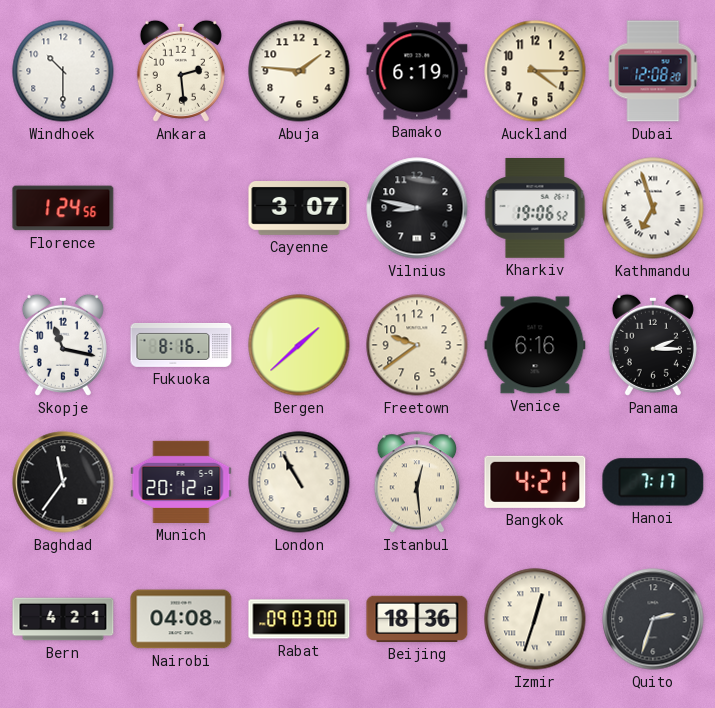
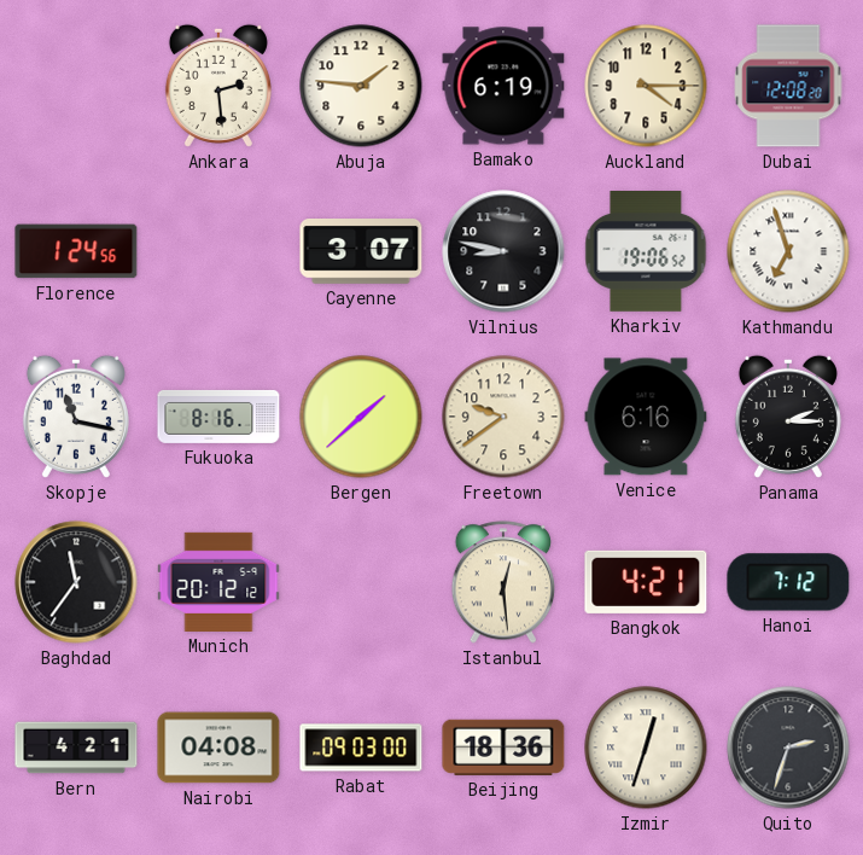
Windhoek: 10:30 -> none (63, 71)
London: 10:55 -> none (299, 482)
Hanoi: 7:17 -> 7:12 (788, 582)
